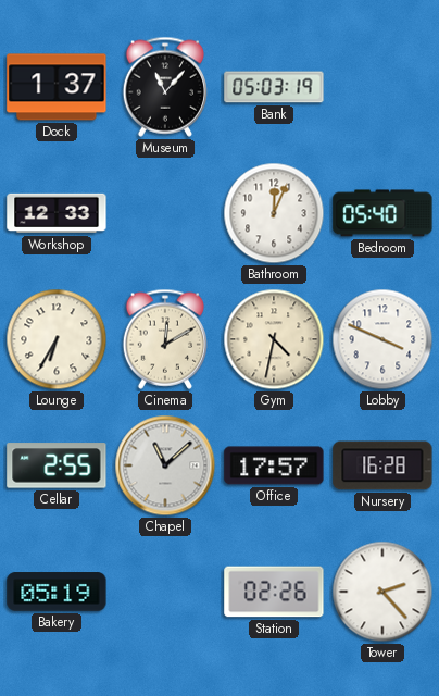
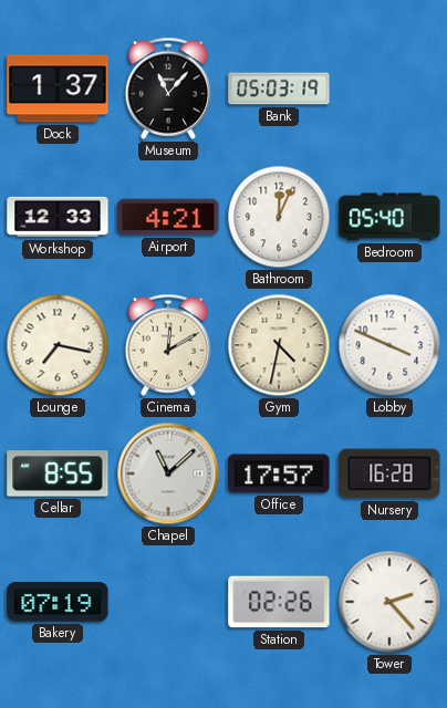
Airport: none -> 4:21 (168, 217)
Lounge: 6:35 -> 7:17 (58, 345)
Cellar: 2:55 -> 8:55 (58, 473)
Bakery: 05:19 -> 07:19 (58, 602)
